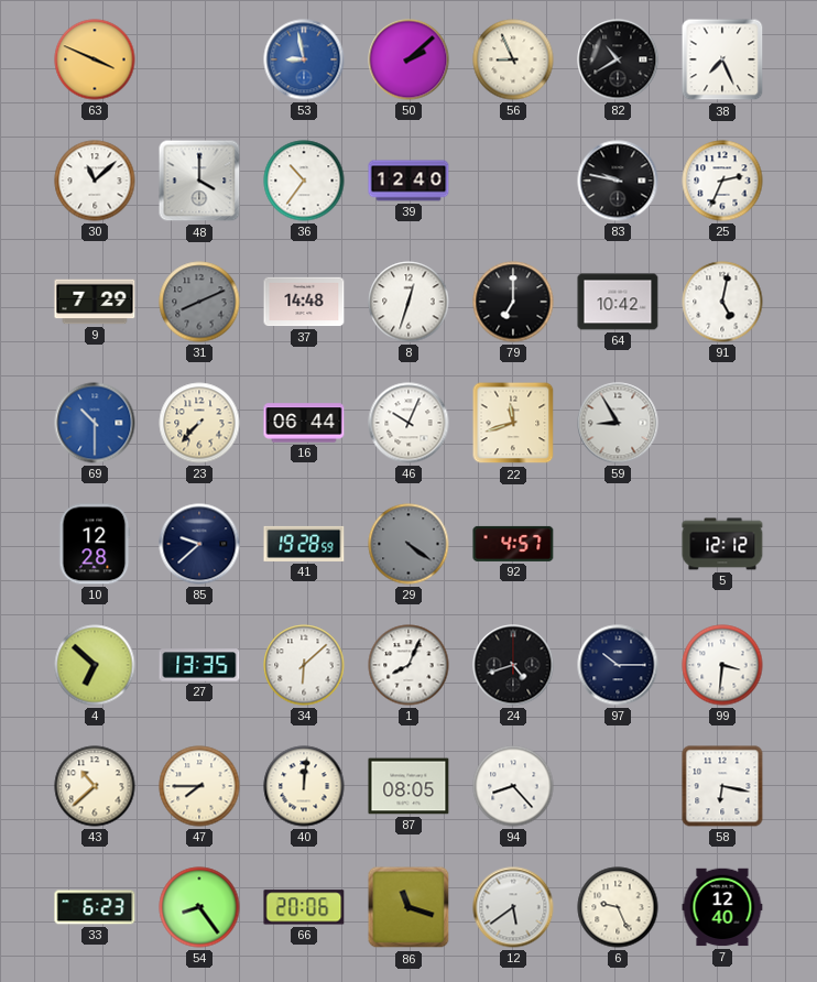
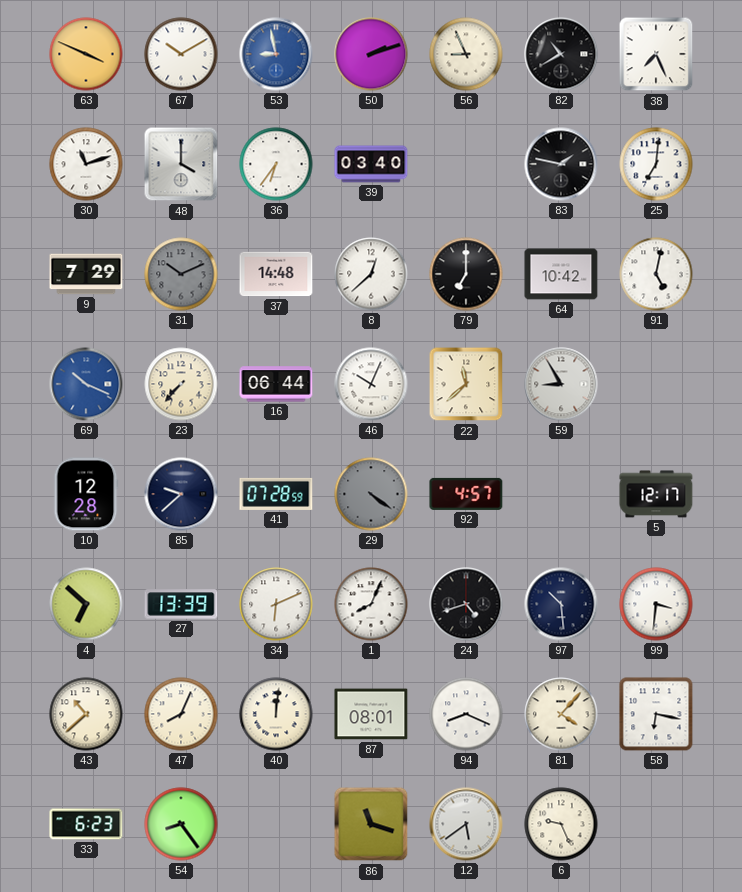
67: none -> 10:10 (181, 54)
50: 2:08 -> 2:12 (371, 54)
30: 11:08 -> 11:12 (86, 164)
36: 10:36 -> 6:36 (276, 164)
39: 12:40 -> 03:40 (371, 164)
83: 9:47 -> 1:47 (561, 164)
25: 2:34 -> 7:01 (656, 164)
31: 8:11 -> 10:11 (181, 274)
8: 12:33 -> 12:38 (371, 274)
69: 10:30 -> 10:19 (86, 384)
22: 11:42 -> 11:38 (466, 384)
41: 19:28 -> 07:28 (276, 494)
5: 12:12 -> 12:17 (656, 494)
27: 13:35 -> 13:39 (181, 604)
34: 6:08 -> 6:11 (276, 604)
97: 10:15 -> 10:29 (561, 604)
47: 7:45 -> 8:04 (181, 714)
87: 08:05 -> 08:01 (371, 714)
94: 8:23 -> 8:19 (466, 714)
81: none -> 4:07 (561, 714)
66: 20:06 -> none (304, 907)
7: 12:40 -> none (722, 907)
